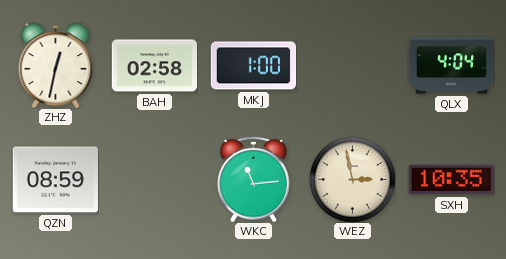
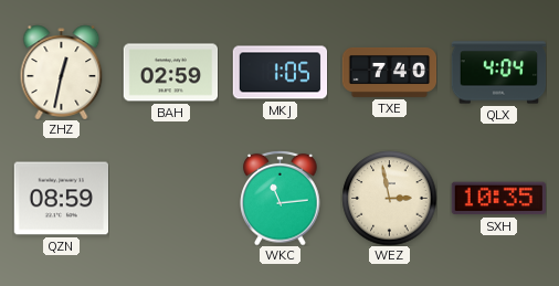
BAH: 02:58 -> 02:59 (170, 73)
MKJ: 1:00 -> 1:05 (279, 73)
TXE: none -> 7:40 (389, 72)
